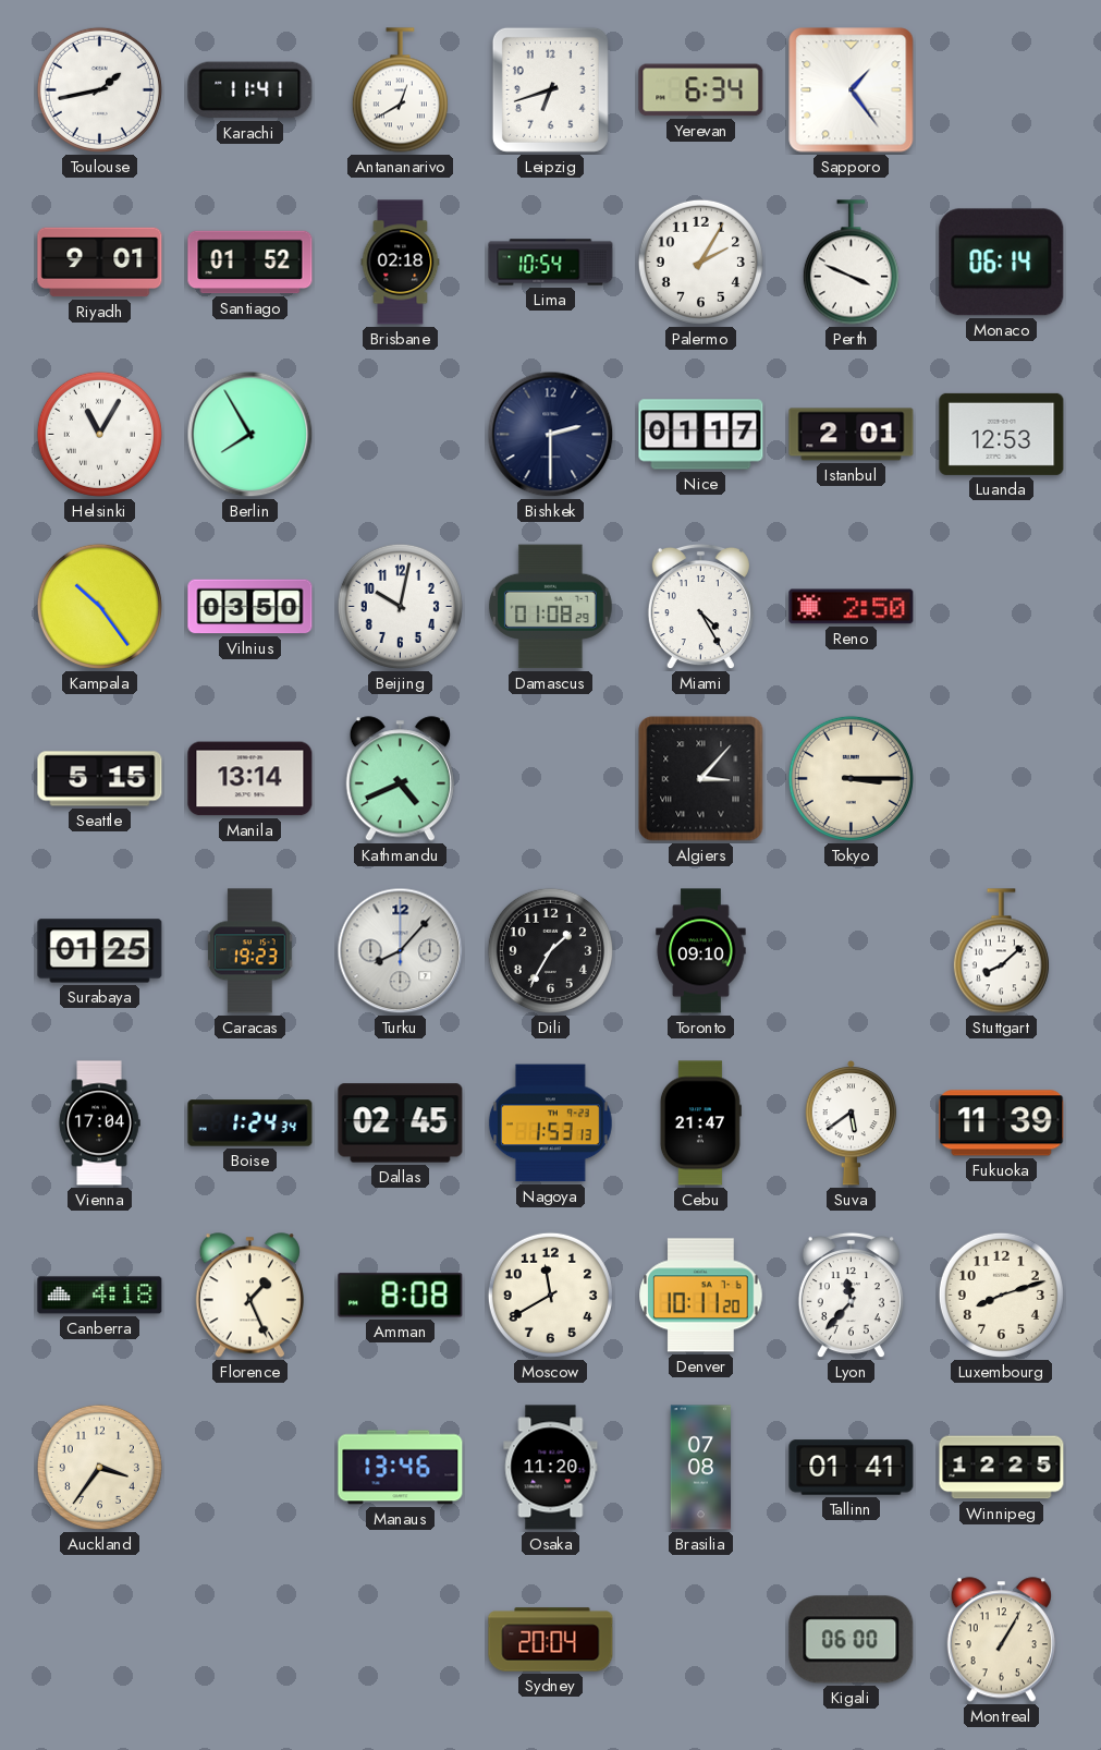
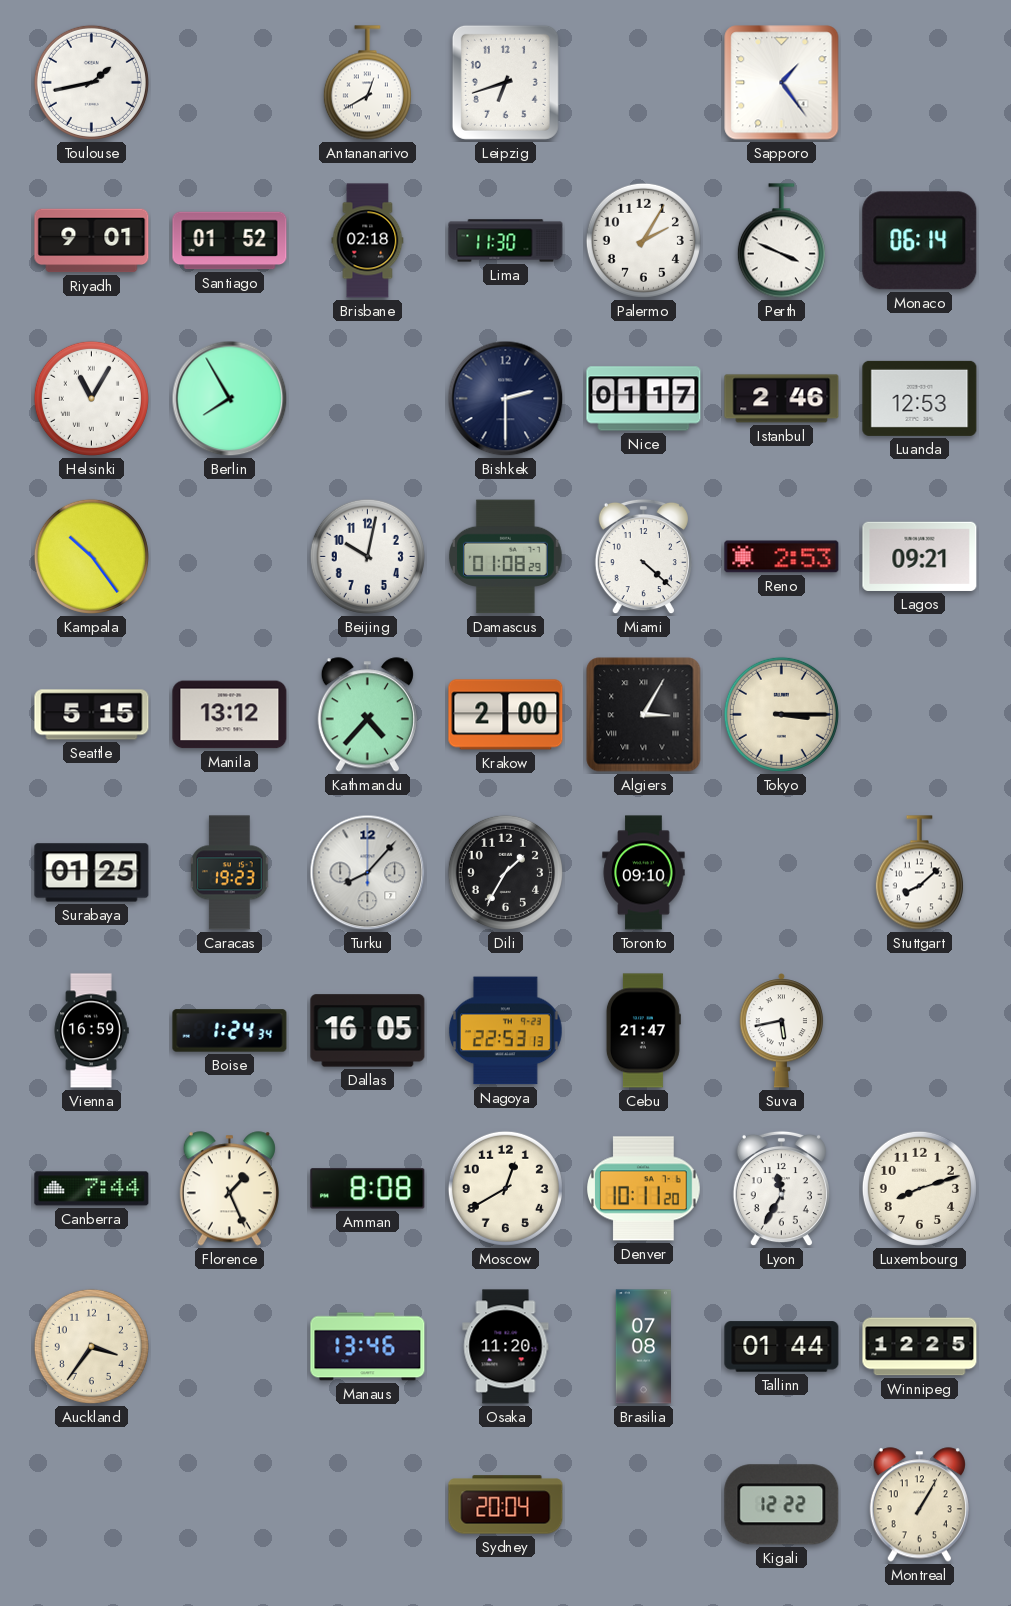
Karachi: 11:41 -> none (250, 90)
Yerevan: 6:34 -> none (701, 90)
Lima: 10:54 -> 11:30 (506, 241)
Istanbul: 2:01 -> 2:46 (782, 399)
Vilnius: 03:50 -> none (250, 607)
Miami: 4:25 -> 4:22 (643, 557)
Reno: 2:50 -> 2:53 (782, 557)
Lagos: none -> 09:21 (920, 556)
Manila: 13:14 -> 13:12 (230, 715)
Kathmandu: 4:41 -> 4:37 (367, 715)
Krakow: none -> 2:00 (506, 715)
Algiers: 3:07 -> 3:05 (644, 715)
Vienna: 17:04 -> 16:59 (91, 1031)
Dallas: 02:45 -> 16:05 (368, 1031)
Nagoya: 1:53 -> 22:53 (505, 1031)
Suva: 5:39 -> 5:43 (782, 1031)
Fukuoka: 11:39 -> none (1002, 1123)
Canberra: 4:18 -> 7:44 (92, 1189)
Moscow: 11:40 -> 12:40 (505, 1188)
Lyon: 11:37 -> 11:35 (781, 1189)
Tallinn: 01:41 -> 01:44 (782, 1347)
Kigali: 06:00 -> 12:22 (782, 1505)
